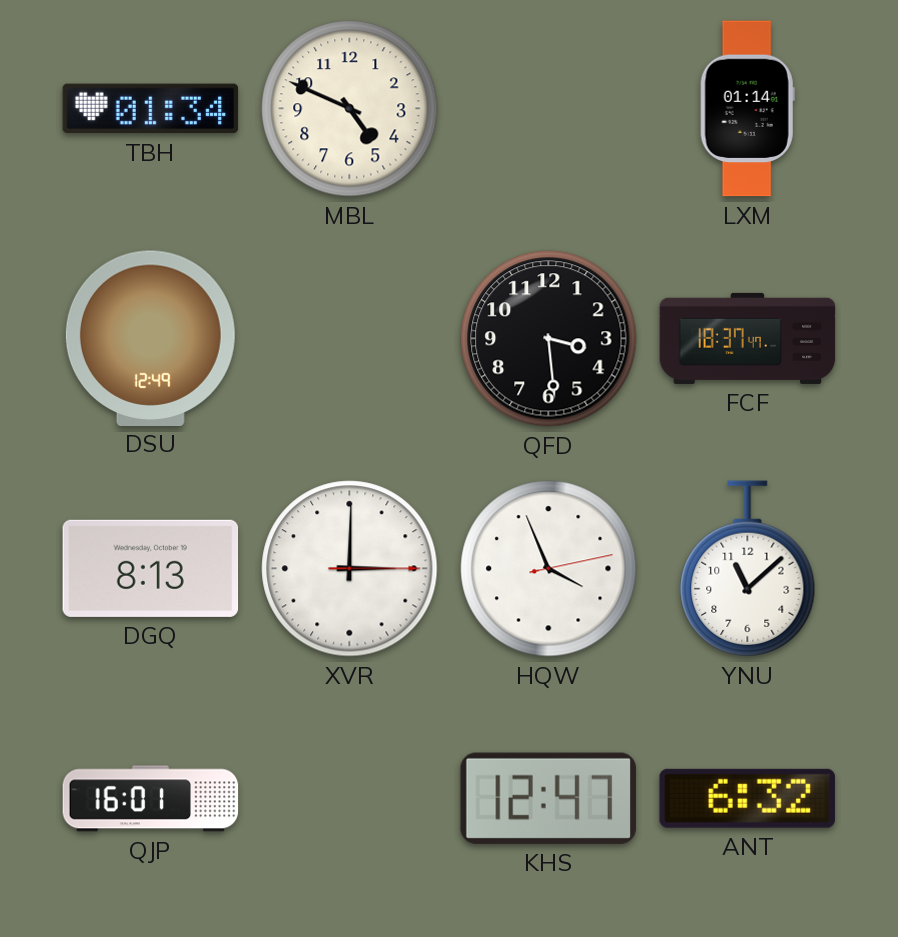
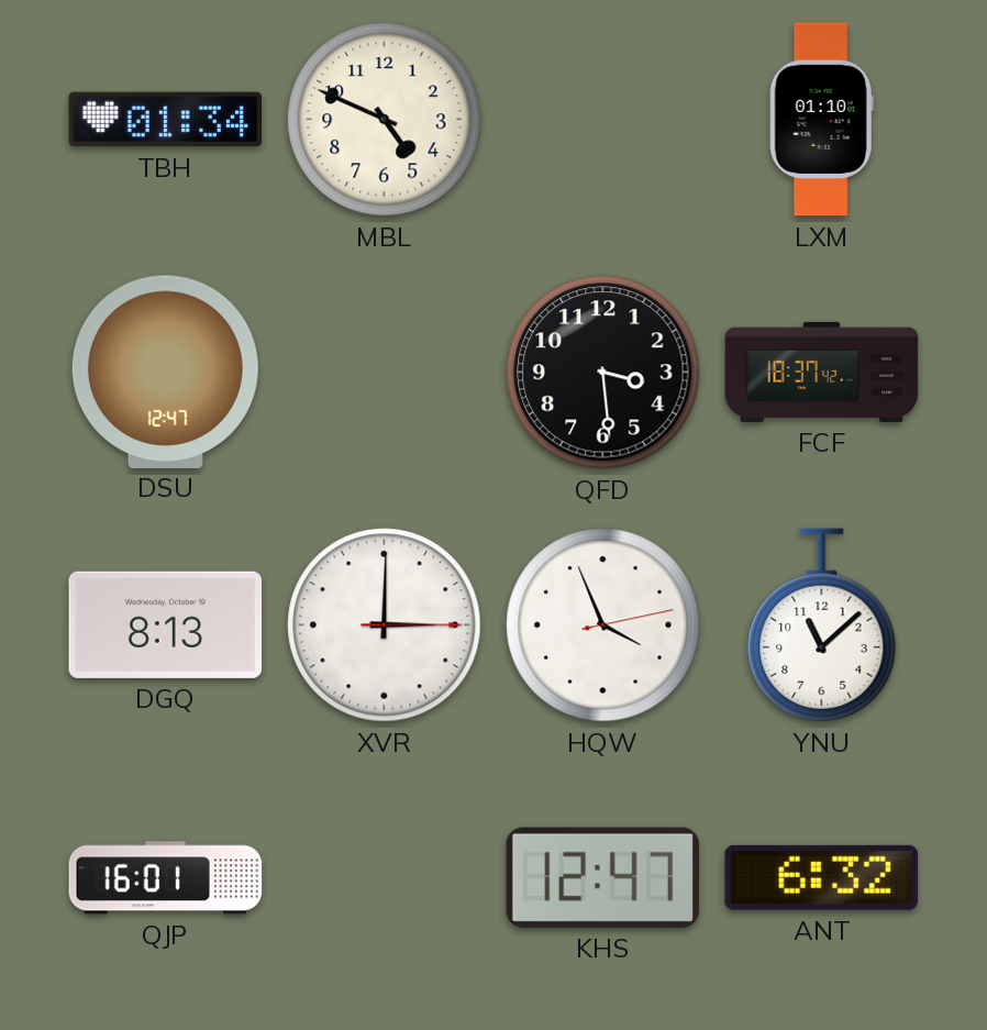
LXM: 01:14 -> 01:10 (821, 120)
DSU: 12:49 -> 12:47 (165, 372)
FCF: 18:37:47 -> 18:37:42 (822, 372)
